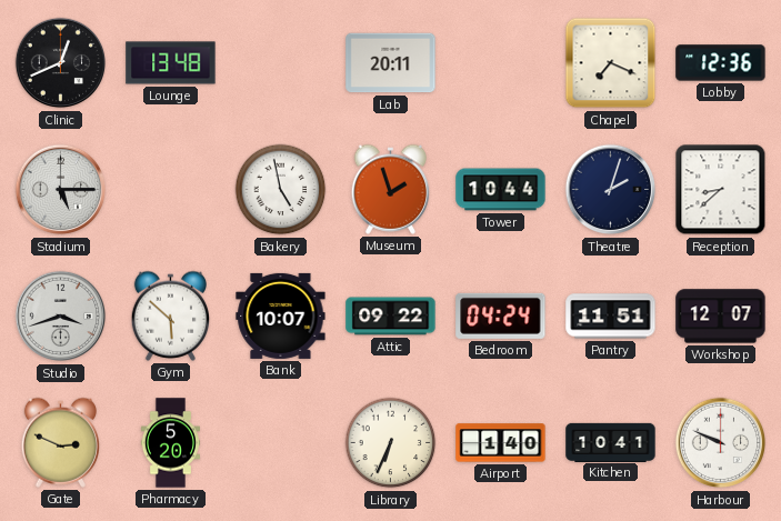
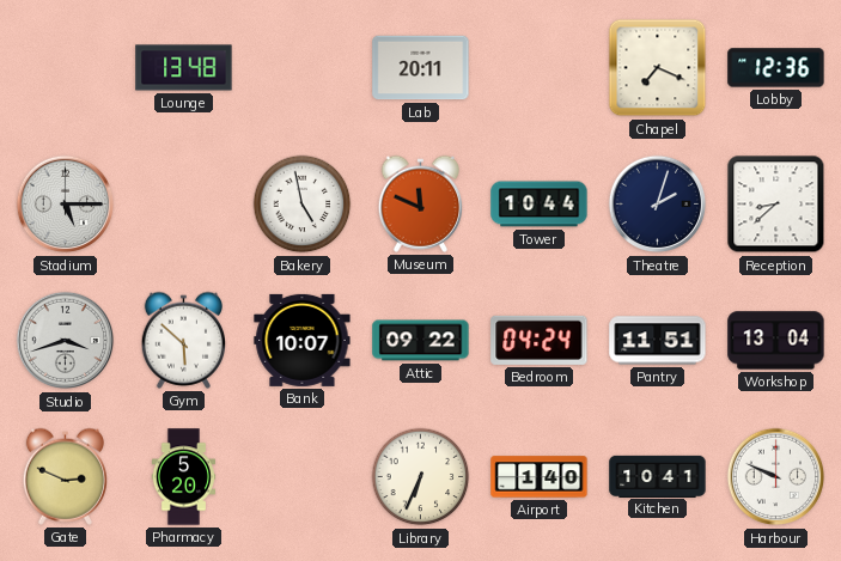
Clinic: 12:41 -> none (61, 63)
Museum: 1:57 -> 11:49 (420, 203)
Workshop: 12:07 -> 13:04 (776, 341)
